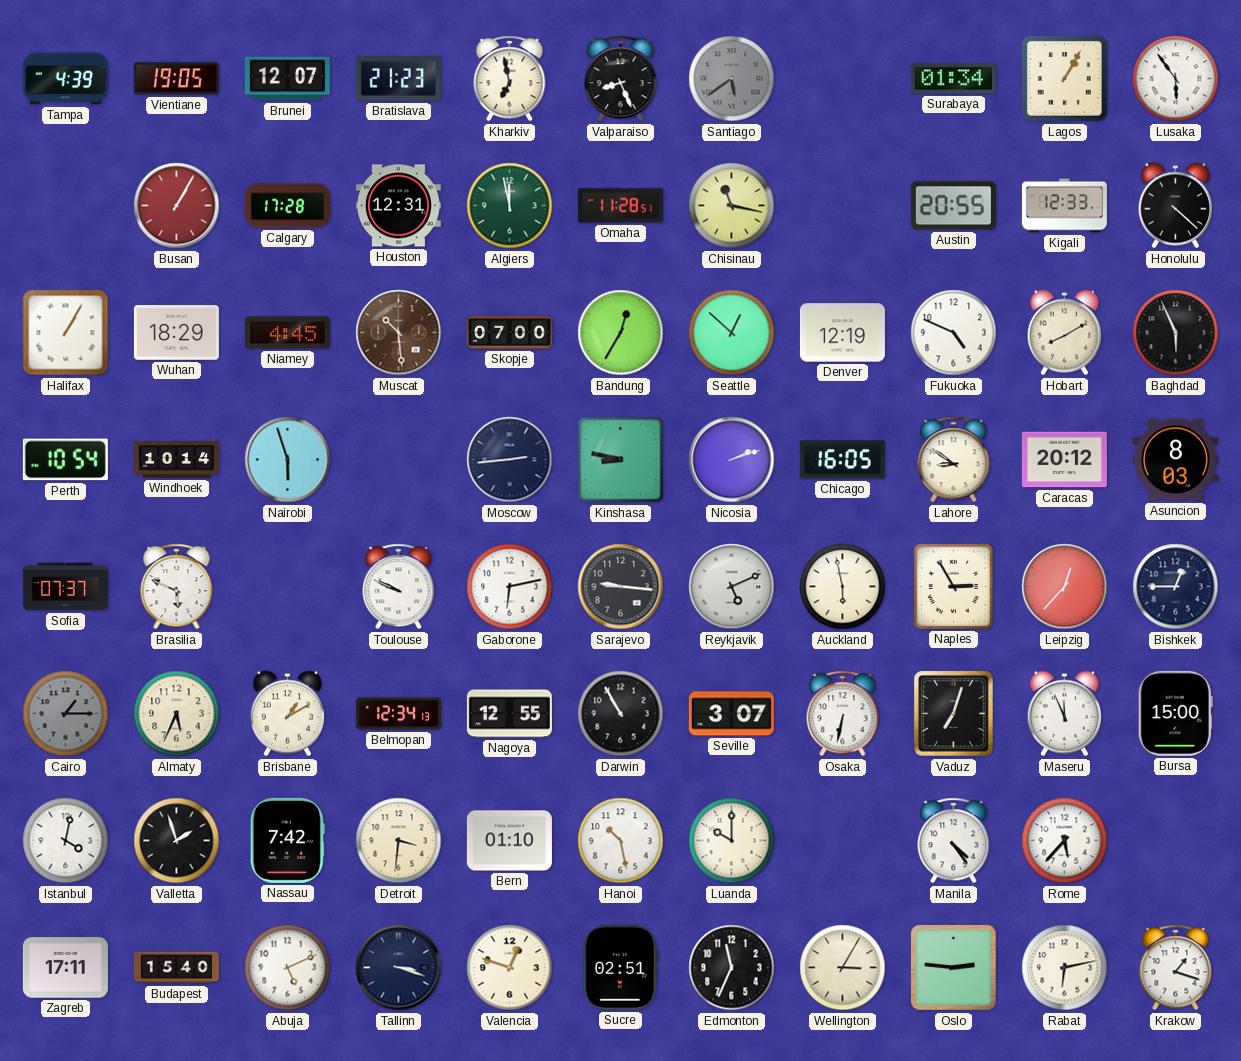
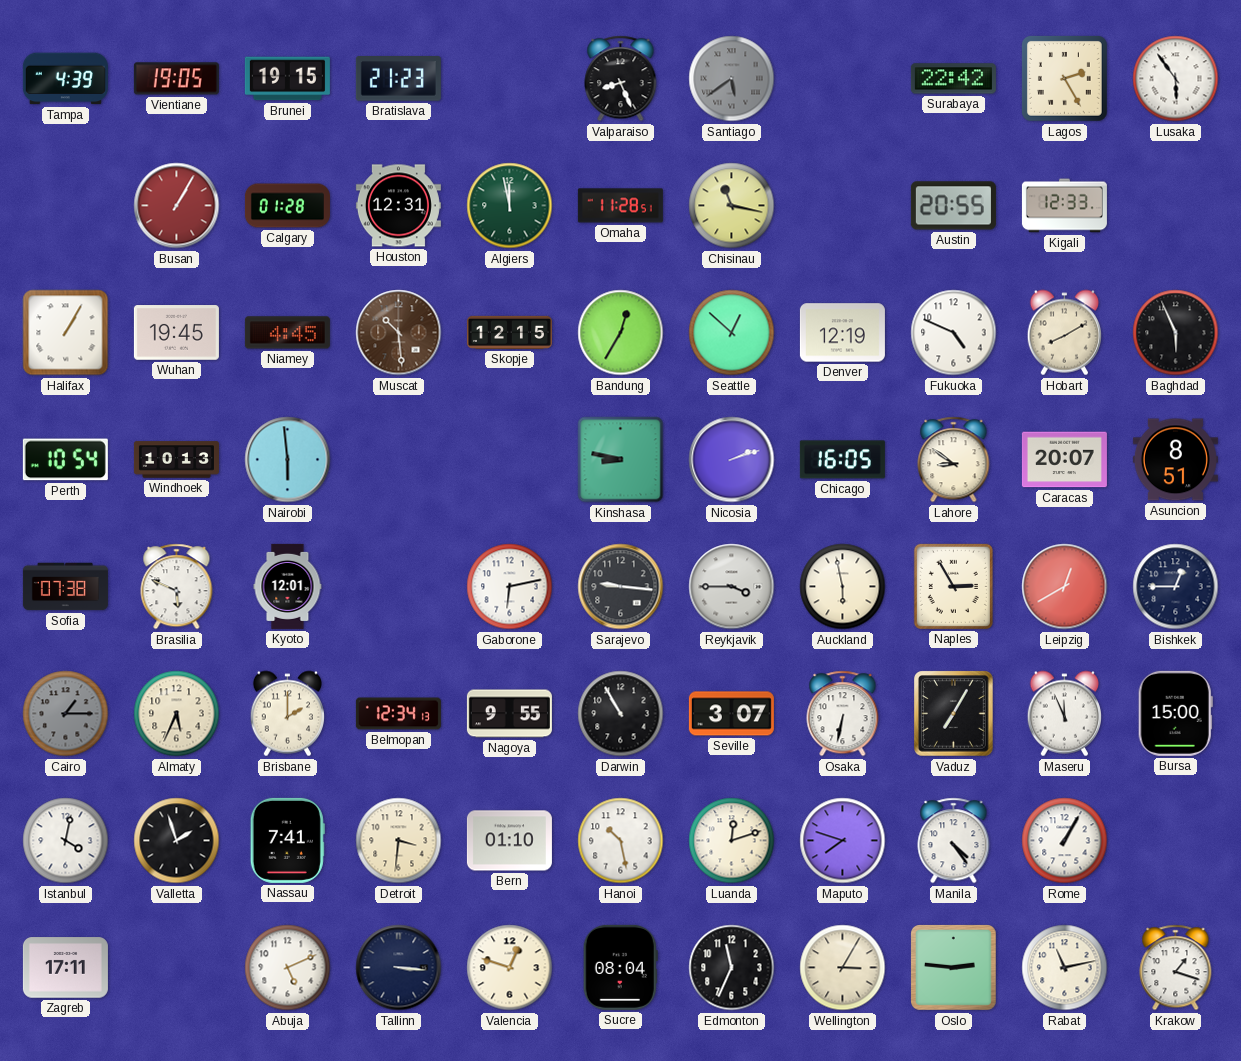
Brunei: 12:07 -> 19:15 (287, 79)
Kharkiv: 6:58 -> none (510, 79)
Surabaya: 01:34 -> 22:42 (953, 79)
Lagos: 1:05 -> 2:25 (1065, 79)
Calgary: 17:28 -> 01:28 (287, 206)
Honolulu: 4:22 -> none (1175, 206)
Wuhan: 18:29 -> 19:45 (176, 333)
Skopje: 07:00 -> 12:15 (509, 332)
Windhoek: 10:14 -> 10:13 (176, 460)
Nairobi: 5:57 -> 5:59 (288, 460)
Moscow: 2:44 -> none (510, 460)
Caracas: 20:12 -> 20:07 (1064, 460)
Asuncion: 8:03 -> 8:51 (1175, 460)
Sofia: 07:37 -> 07:38 (65, 587)
Kyoto: none -> 12:01 (288, 586)
Toulouse: 9:49 -> none (399, 587)
Reykjavik: 5:11 -> 3:45 (732, 587)
Leipzig: 12:37 -> 12:40 (1065, 587)
Brisbane: 1:10 -> 2:00 (287, 714)
Nagoya: 12:55 -> 9:55 (509, 714)
Vaduz: 7:03 -> 7:05 (954, 714)
Nassau: 7:42 -> 7:41 (287, 840)
Luanda: 10:00 -> 12:12 (732, 841)
Maputo: none -> 7:48 (843, 841)
Rome: 5:37 -> 1:05 (1065, 841)
Budapest: 15:40 -> none (176, 968)
Tallinn: 3:18 -> 3:16 (399, 968)
Sucre: 02:51 -> 08:04 (620, 967)
Rabat: 6:13 -> 11:13 (1065, 968)
